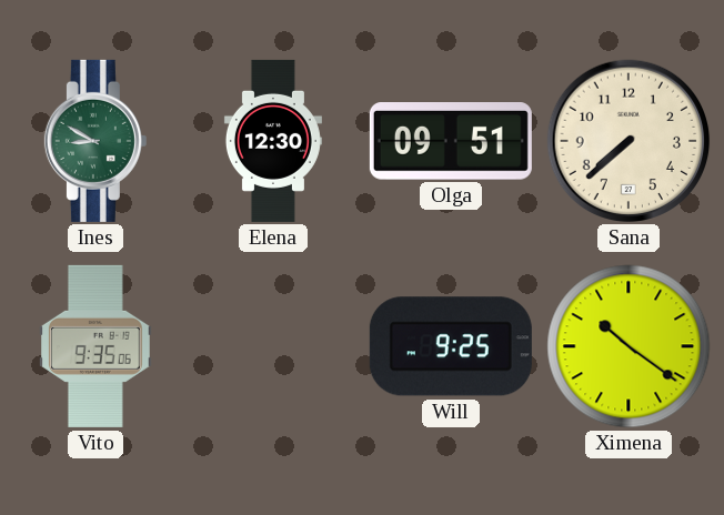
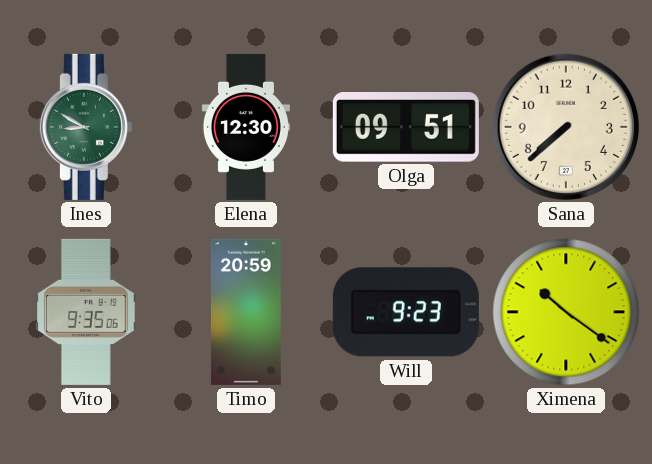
Timo: none -> 20:59 (246, 312)
Will: 9:25 -> 9:23 (406, 312)
